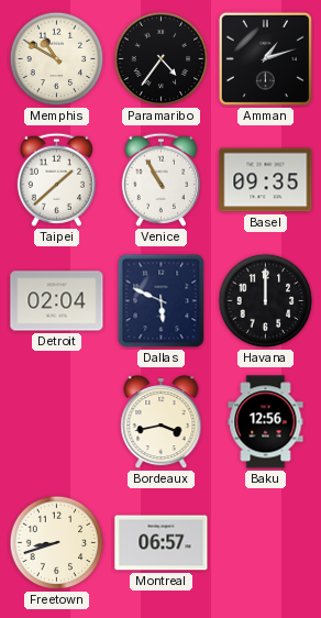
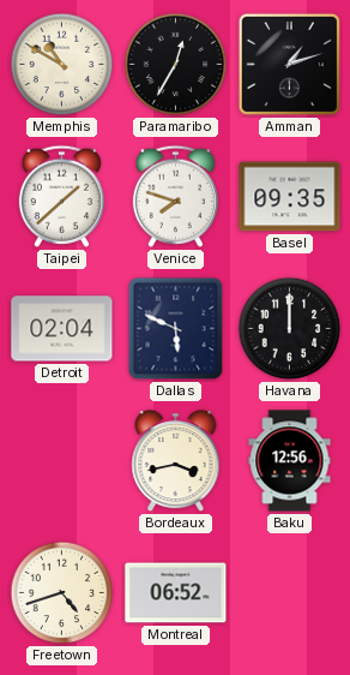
Paramaribo: 4:36 -> 12:35 (176, 65)
Venice: 10:55 -> 7:48 (175, 196)
Freetown: 8:42 -> 4:42 (62, 593)
Montreal: 06:57 -> 06:52 (176, 593)
